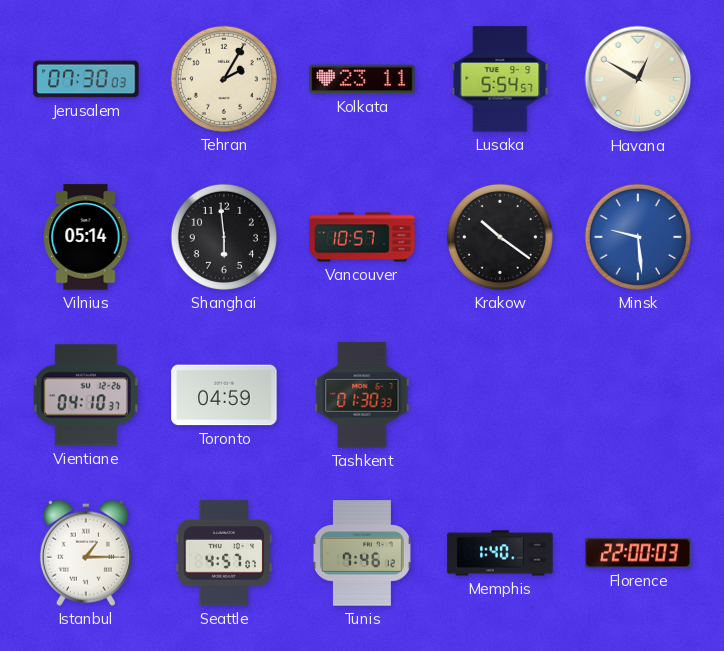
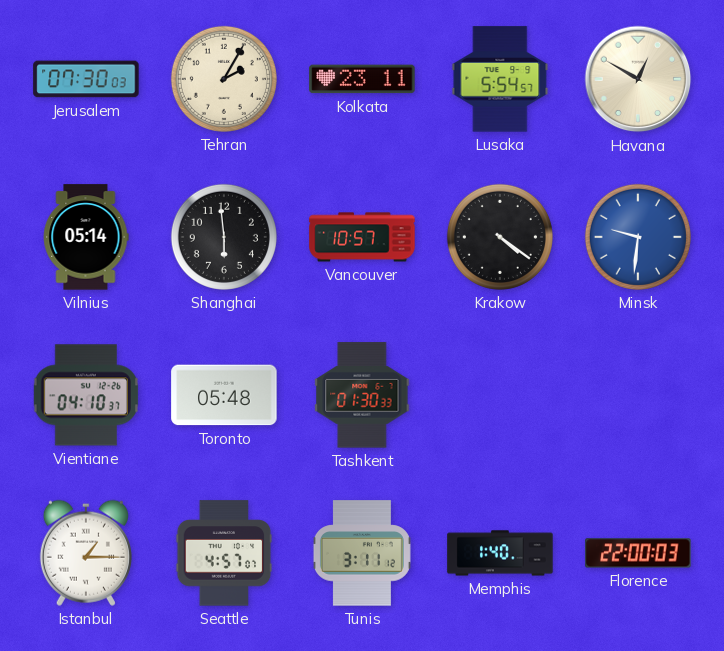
Krakow: 10:21 -> 4:21 (500, 237)
Minsk: 9:29 -> 9:31 (638, 237)
Toronto: 04:59 -> 05:48 (224, 395)
Tunis: 7:46 -> 3:11 (362, 553)
